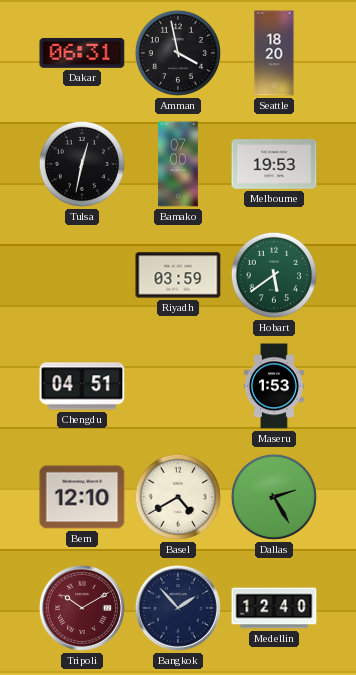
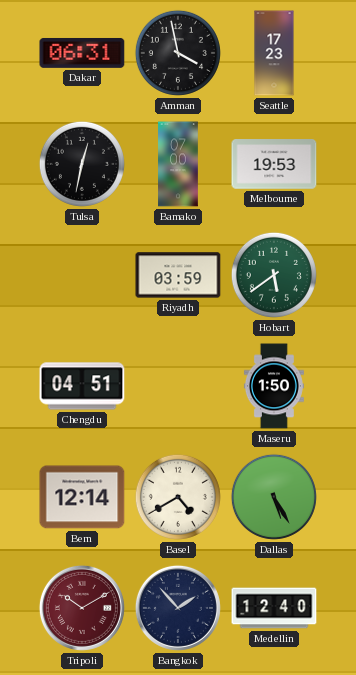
Seattle: 18:20 -> 17:23 (274, 53)
Maseru: 1:53 -> 1:50 (274, 386)
Bern: 12:10 -> 12:14 (82, 497)
Dallas: 2:25 -> 5:25 (274, 497)
